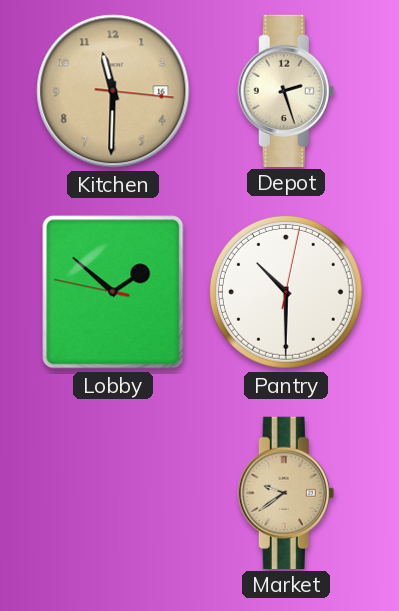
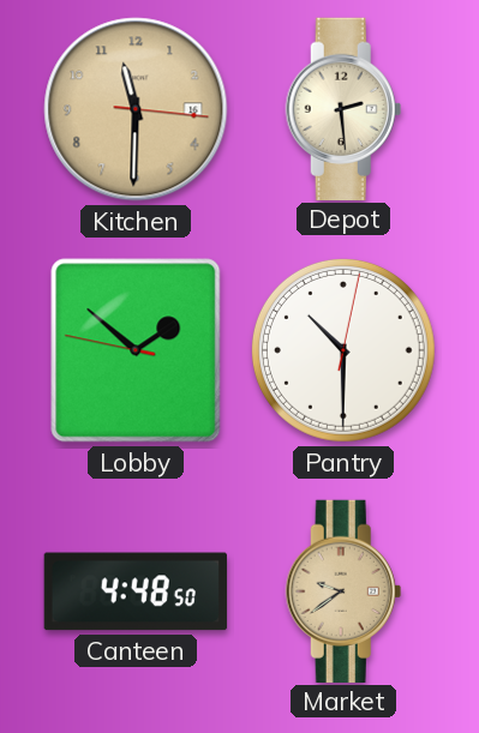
Depot: 2:27 -> 2:29 (343, 108)
Canteen: none -> 4:48 (136, 591)
